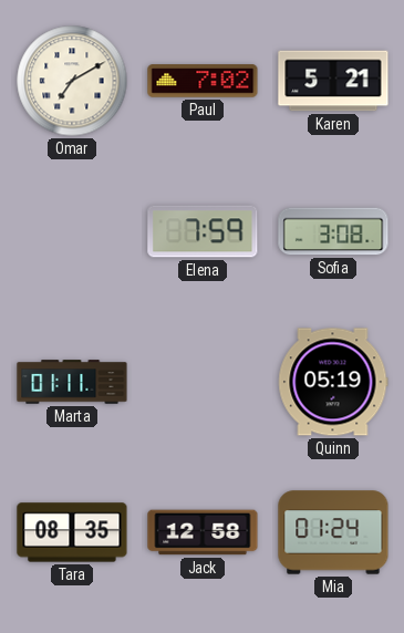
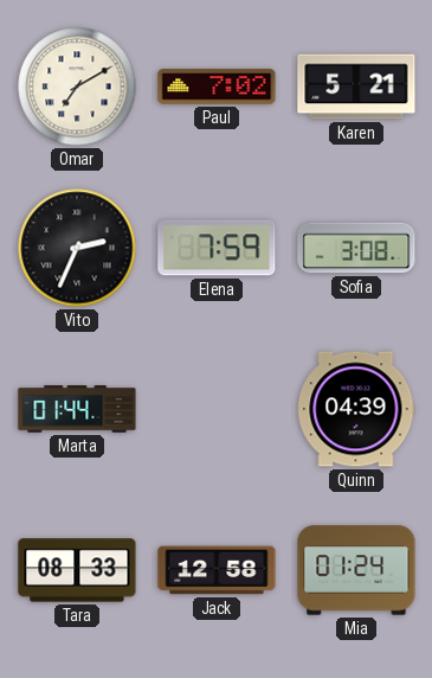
Vito: none -> 2:34 (77, 248)
Marta: 01:11 -> 01:44 (77, 409)
Quinn: 05:19 -> 04:39 (356, 409)
Tara: 08:35 -> 08:33 (77, 570)
